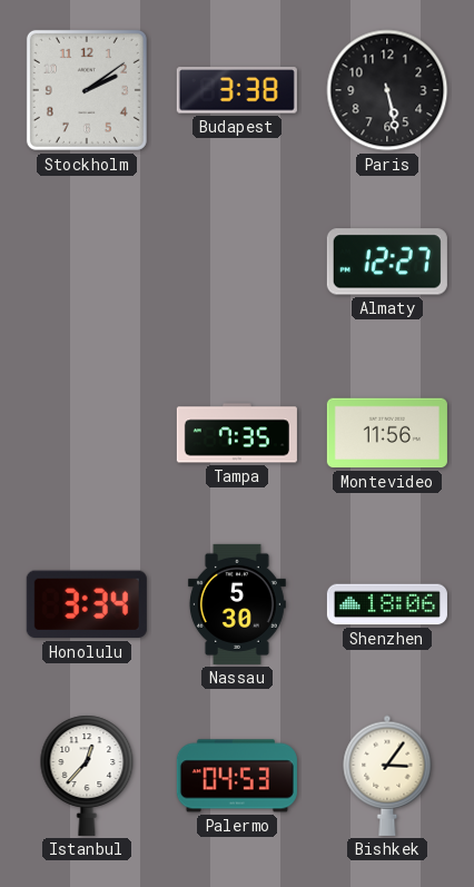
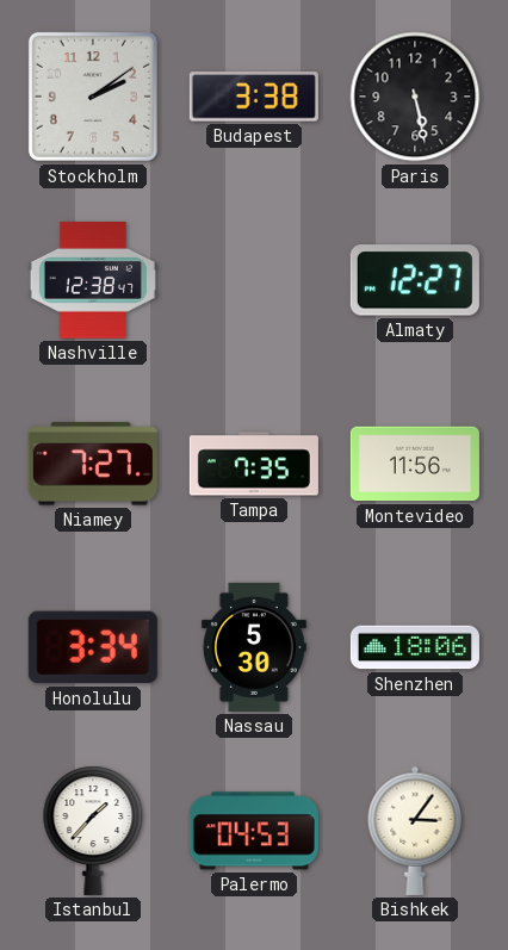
Nashville: none -> 12:38 (93, 280)
Niamey: none -> 7:27 (93, 464)
Istanbul: 12:37 -> 1:37 (93, 831)
